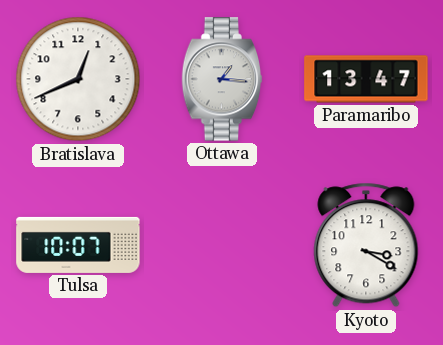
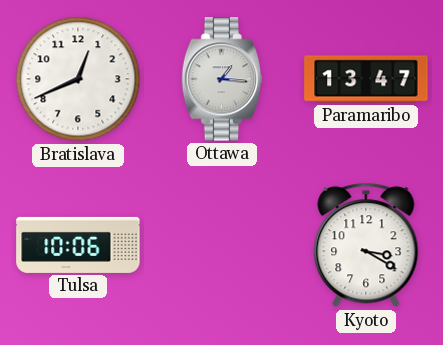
Tulsa: 10:07 -> 10:06 (78, 245)
